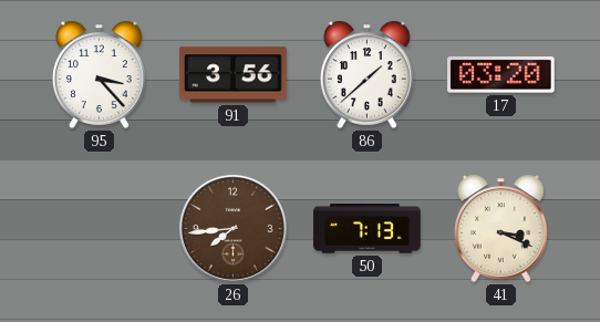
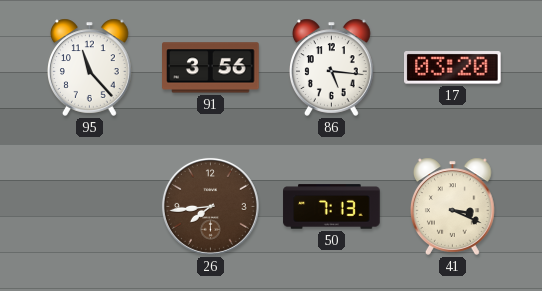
95: 3:23 -> 11:23 (90, 67)
86: 1:38 -> 5:16 (332, 67)
